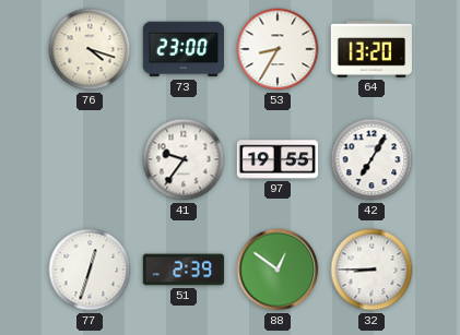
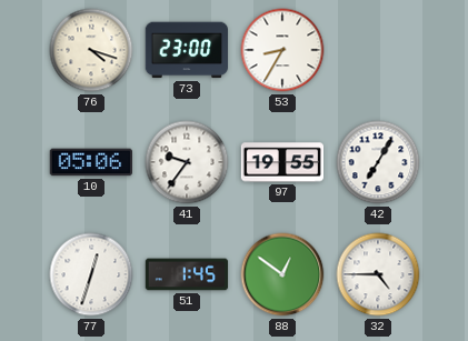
64: 13:20 -> none (371, 50)
10: none -> 05:06 (91, 162)
51: 2:39 -> 1:45 (187, 274)
32: 8:45 -> 4:45 (378, 274)
